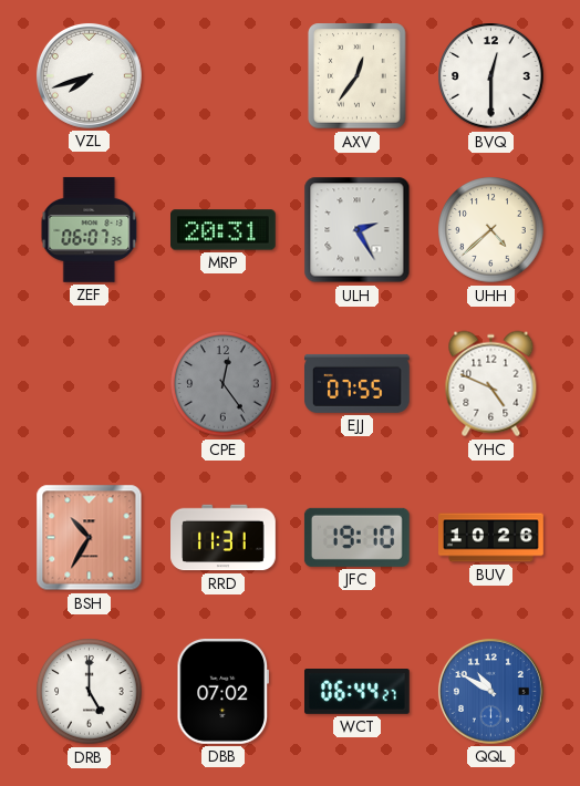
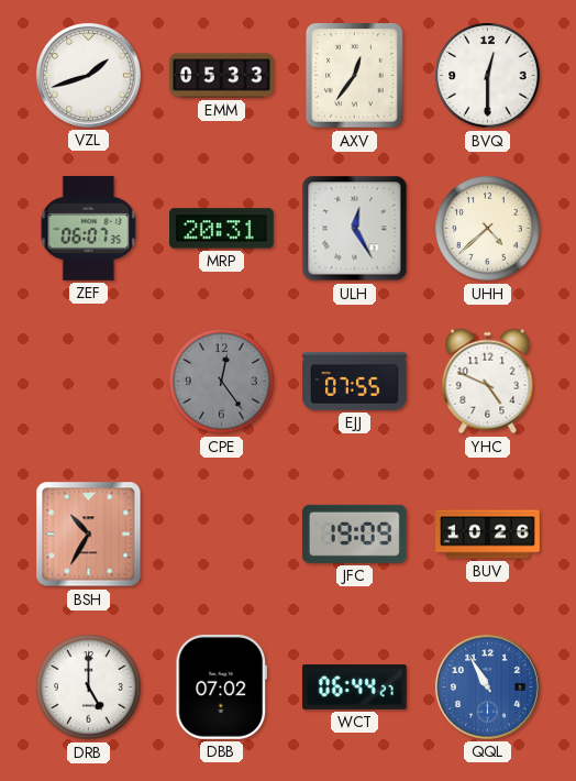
VZL: 7:42 -> 1:42 (88, 75)
EMM: none -> 05:33 (222, 76)
ULH: 2:25 -> 12:25 (355, 229)
RRD: 11:31 -> none (224, 538)
JFC: 19:10 -> 19:09 (354, 533)
QQL: 10:50 -> 10:55 (487, 686)
